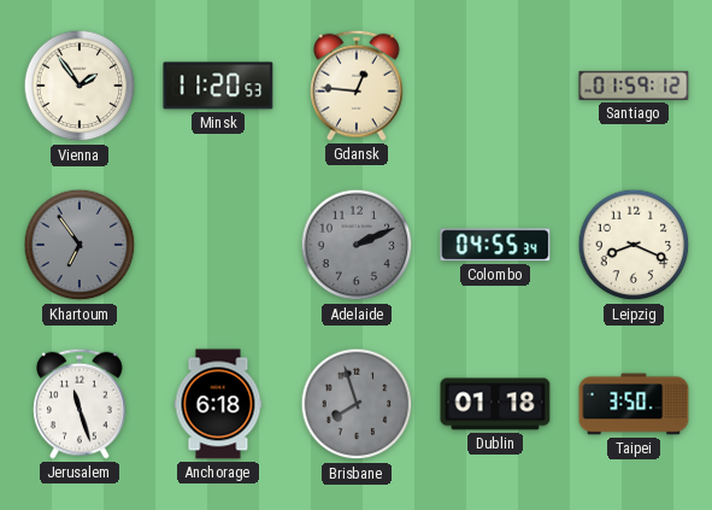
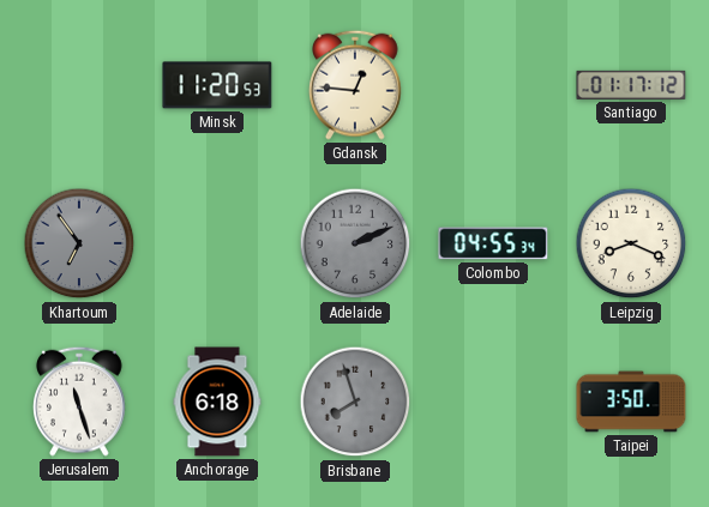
Vienna: 1:54 -> none (80, 86)
Santiago: 01:59 -> 01:17 (631, 85)
Dublin: 01:18 -> none (495, 404)
